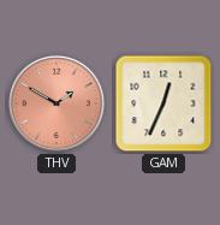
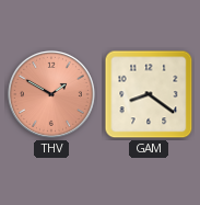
GAM: 12:34 -> 8:21 (149, 94)
